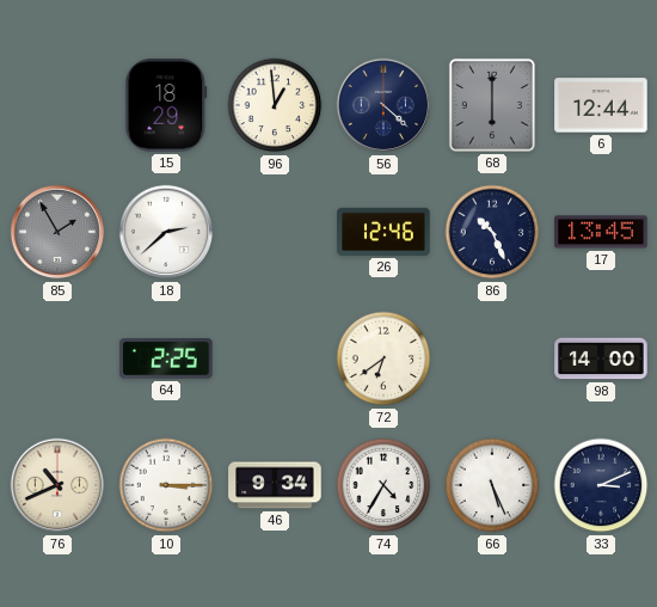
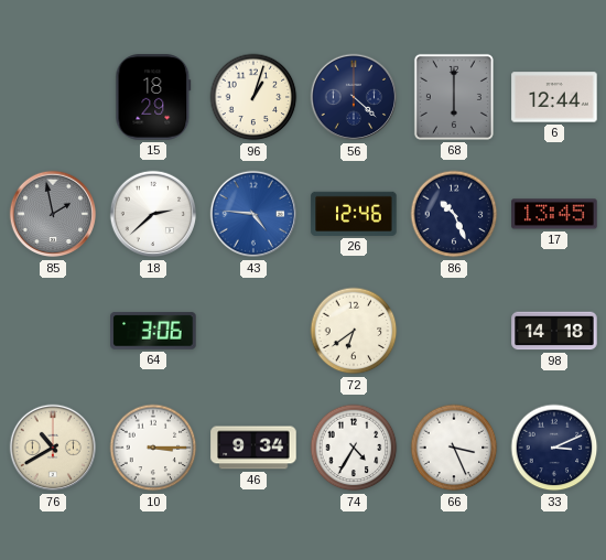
96: 12:59 -> 1:03 (253, 97)
85: 1:55 -> 1:58 (53, 214)
43: none -> 4:46 (253, 214)
64: 2:25 -> 3:06 (153, 331)
98: 14:00 -> 14:18 (554, 331)
76: 10:41 -> 10:40 (53, 448)
66: 5:26 -> 3:26 (454, 448)
